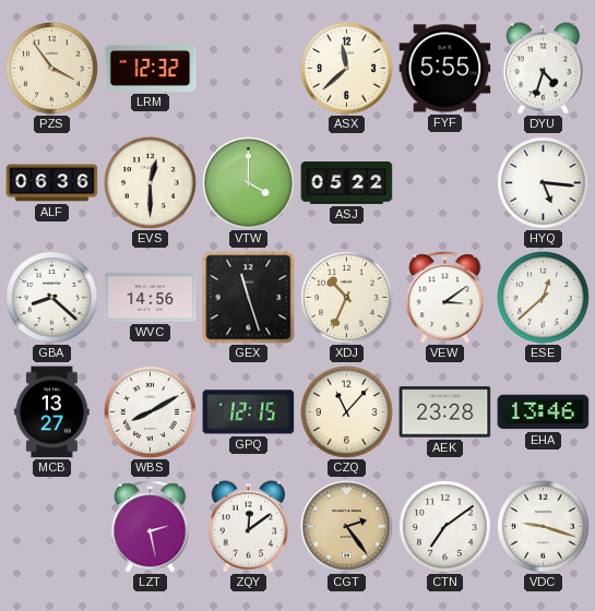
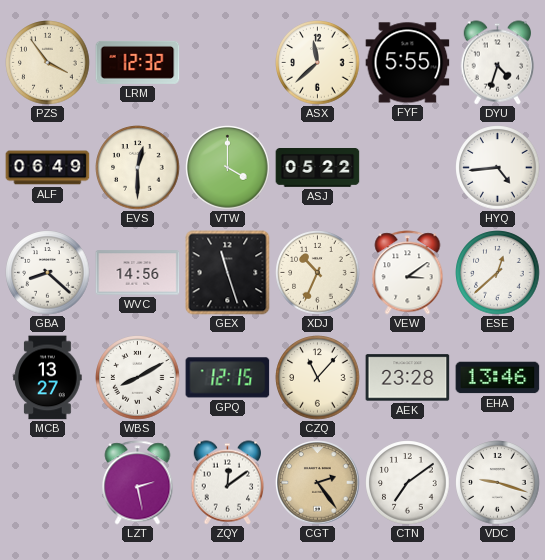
ALF: 06:36 -> 06:49 (48, 168)
HYQ: 5:16 -> 4:44 (498, 168)
